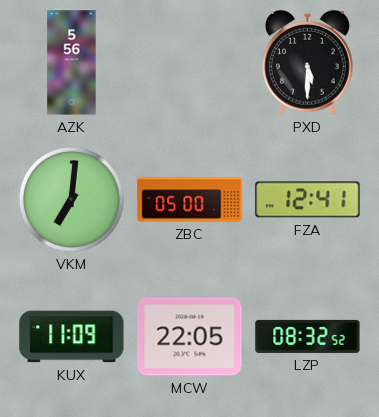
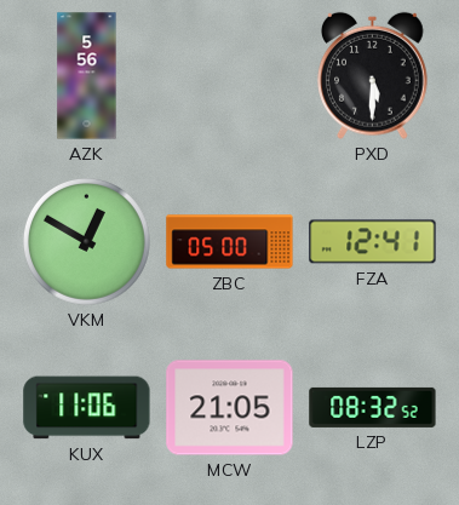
VKM: 7:01 -> 12:50 (86, 241)
KUX: 11:09 -> 11:06 (87, 408)
MCW: 22:05 -> 21:05 (230, 408)
